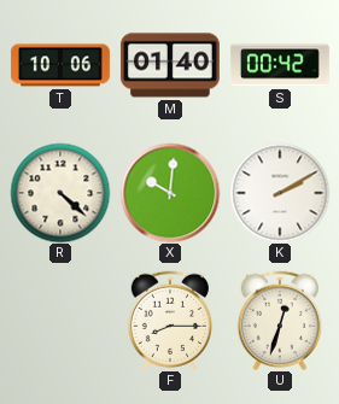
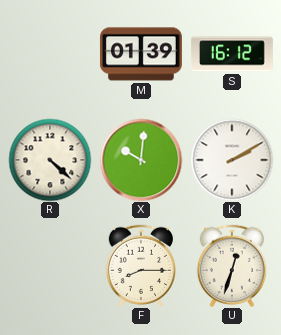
T: 10:06 -> none (60, 65)
M: 01:40 -> 01:39 (141, 54)
S: 00:42 -> 16:12 (232, 54)
